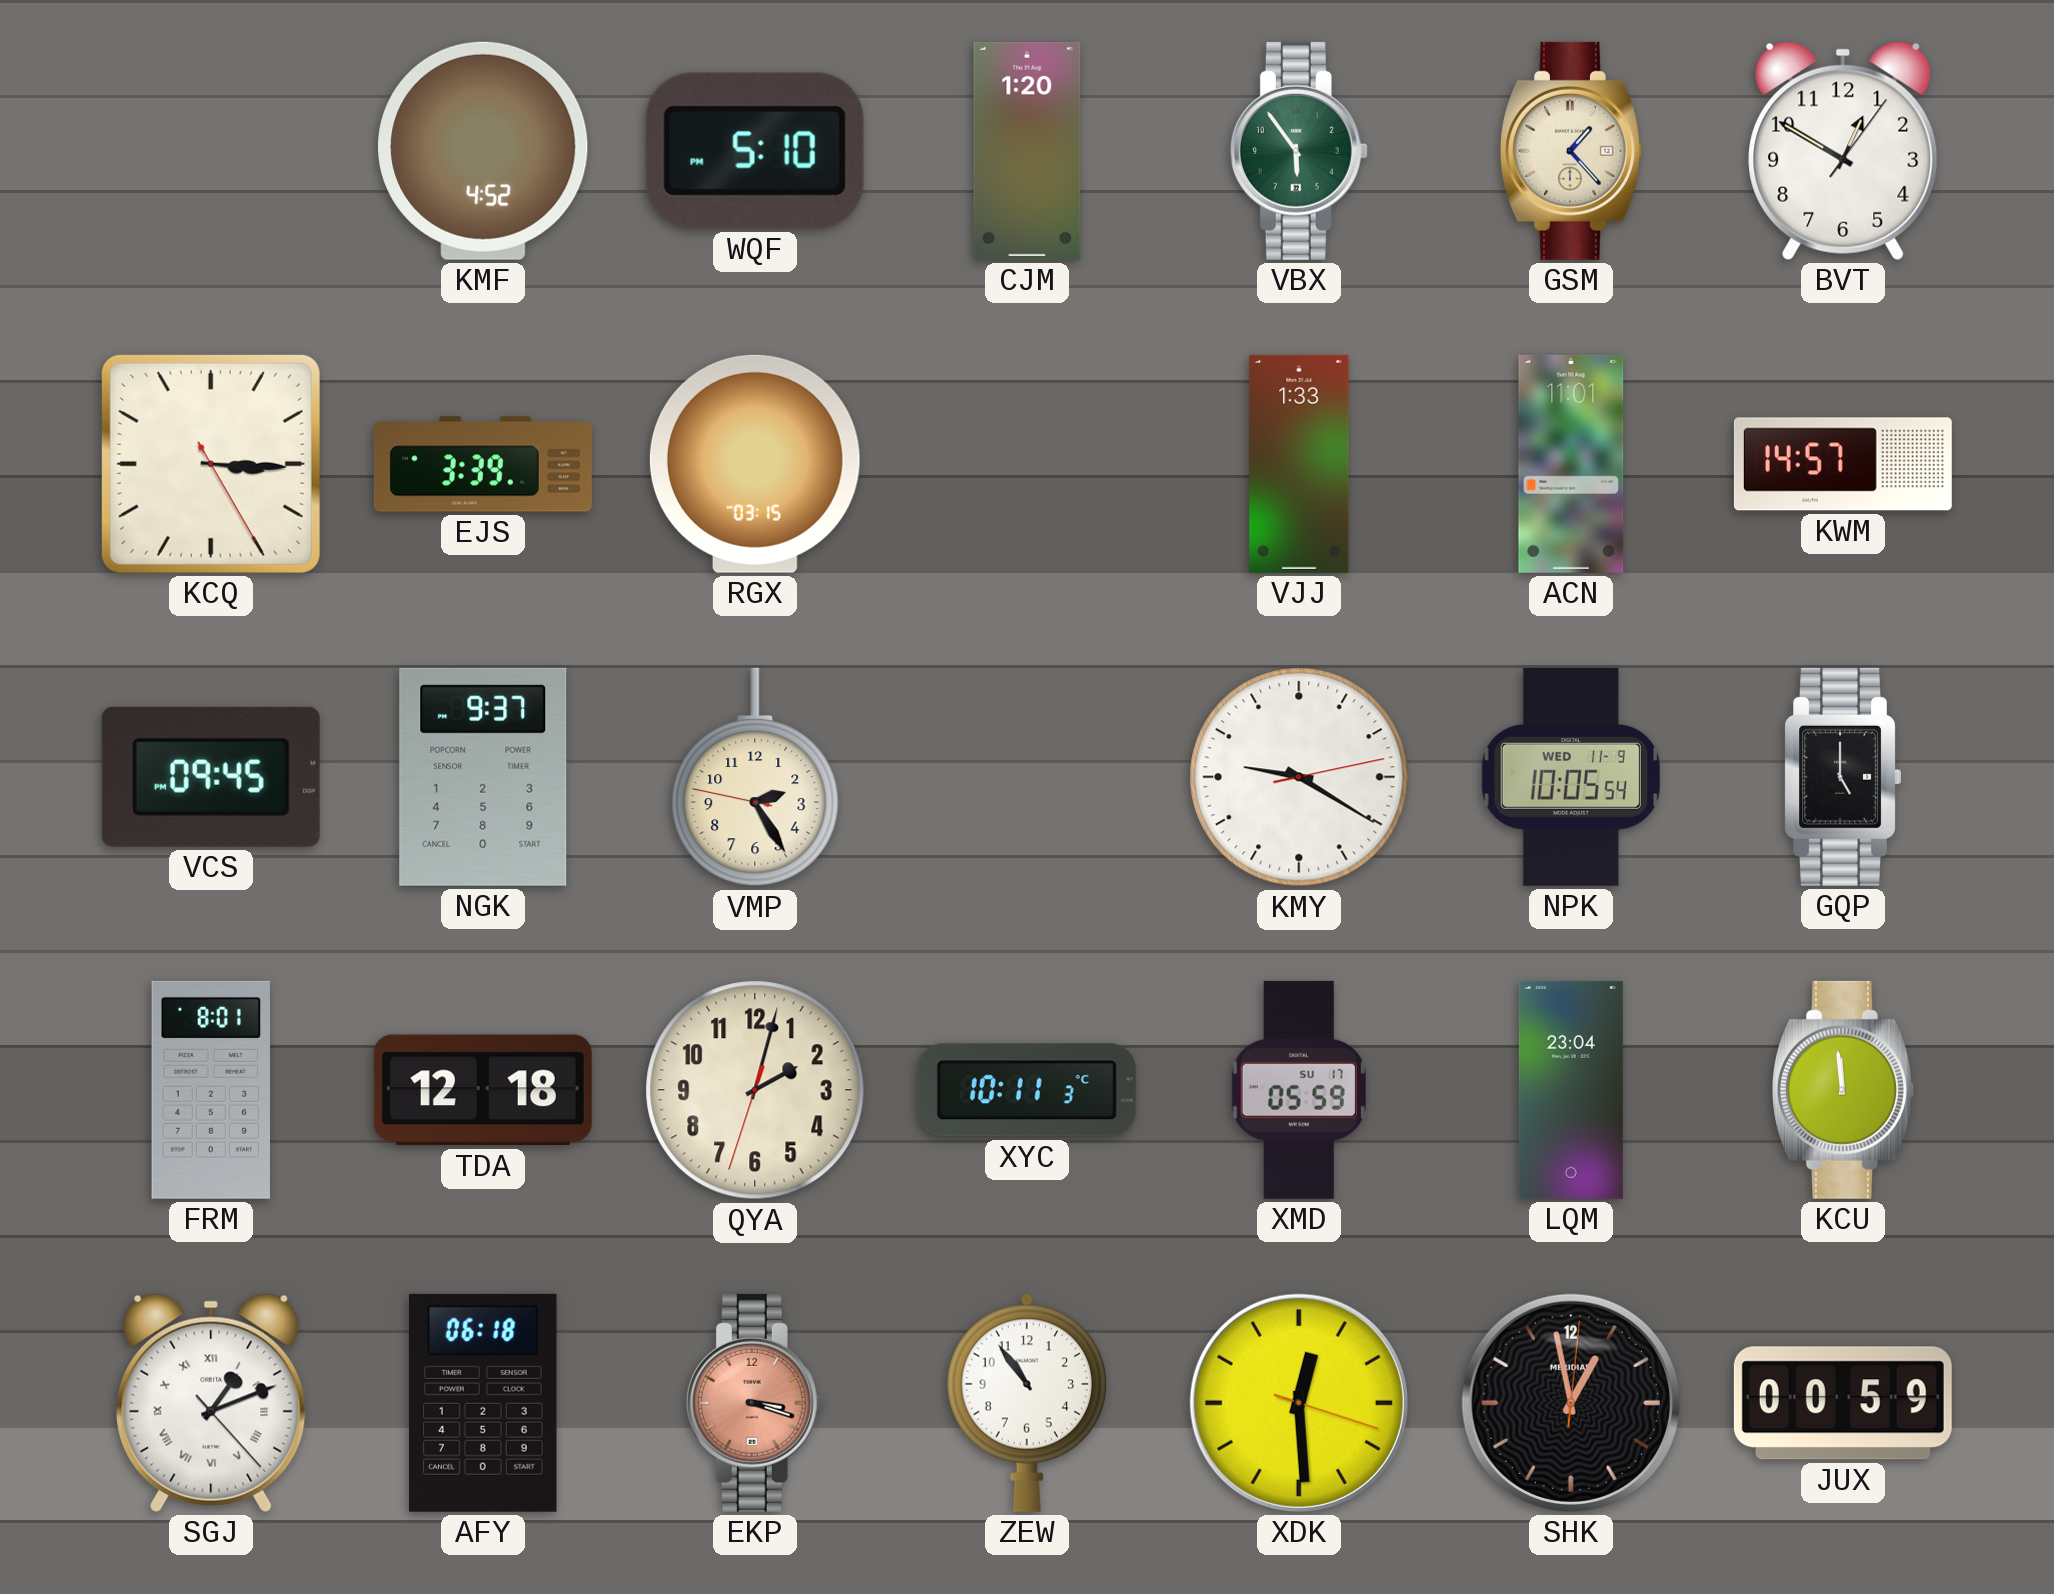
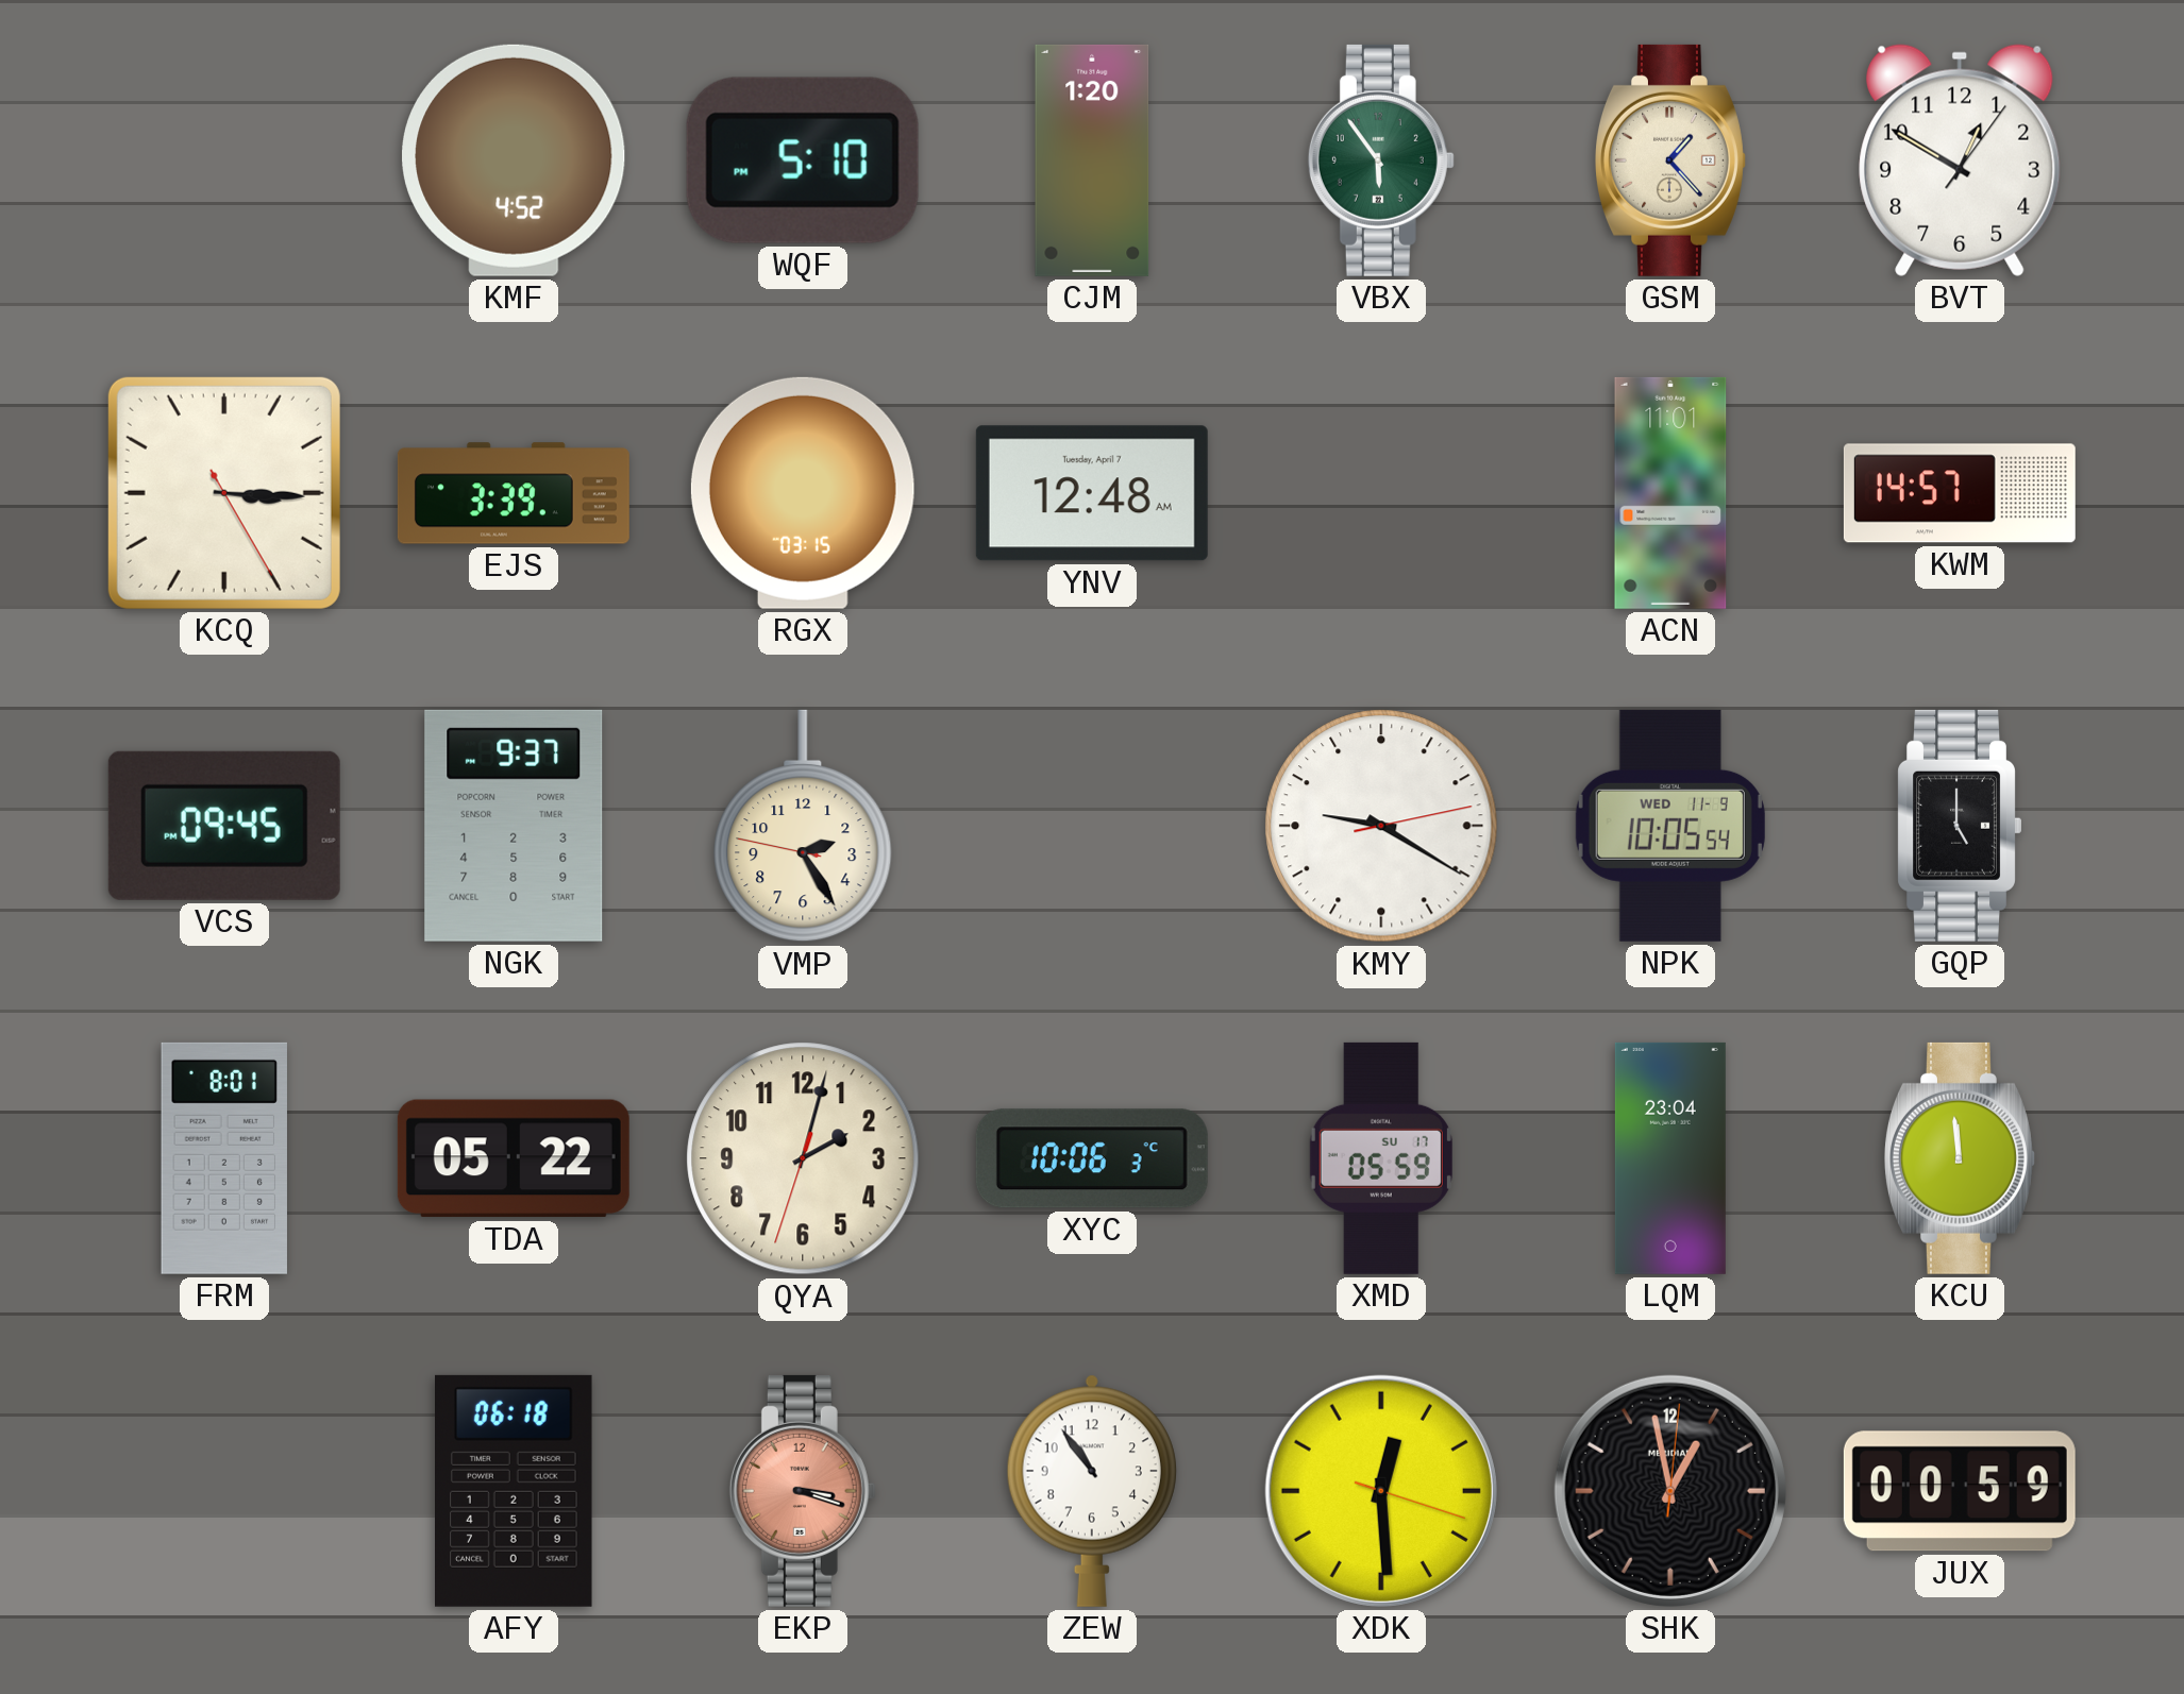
YNV: none -> 12:48 (1092, 493)
VJJ: 1:33 -> none (1299, 464)
TDA: 12:18 -> 05:22 (514, 1158)
XYC: 10:11 -> 10:06 (1092, 1158)
SGJ: 1:11 -> none (211, 1403)
